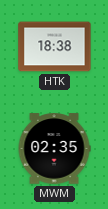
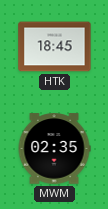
HTK: 18:38 -> 18:45 (55, 47)
